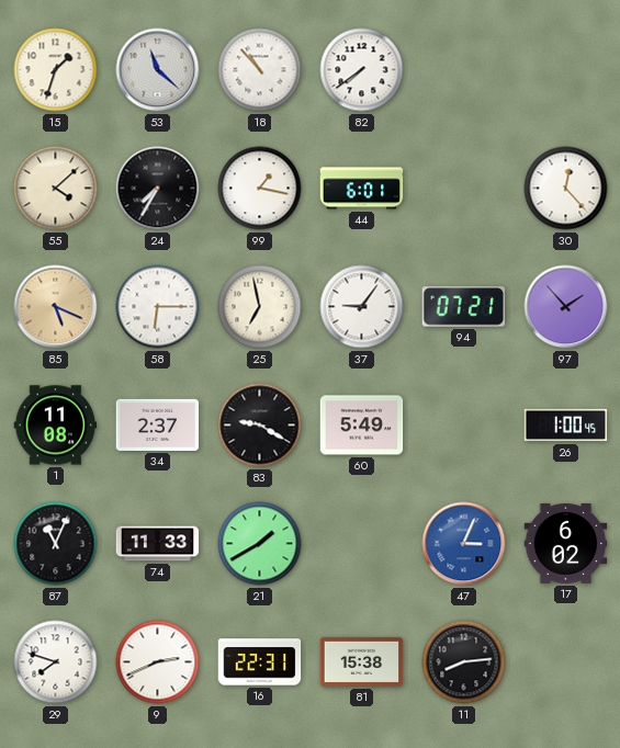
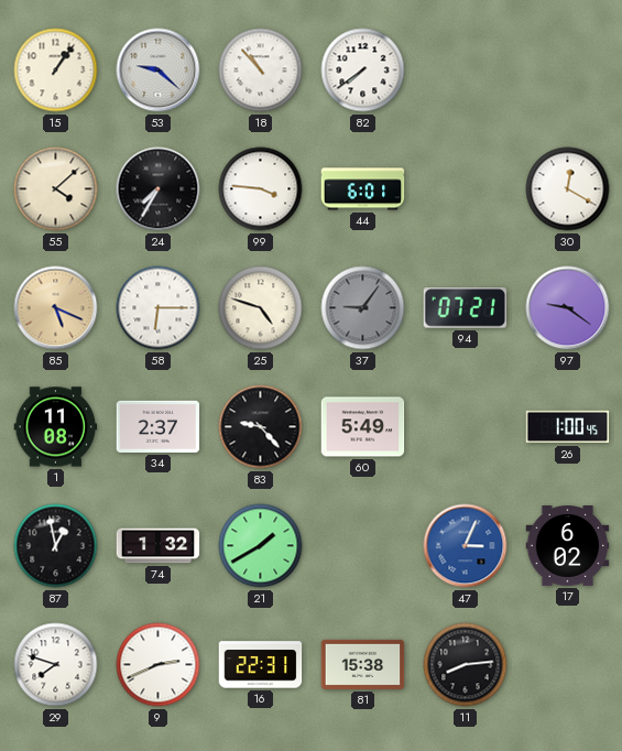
15: 1:33 -> 1:06 (56, 70)
53: 11:22 -> 9:22 (159, 70)
99: 1:17 -> 3:46 (261, 189)
30: 12:23 -> 12:20 (568, 189)
25: 6:58 -> 4:48 (261, 308)
37 dial: white -> grey (363, 308)
97: 1:53 -> 9:21 (568, 308)
83: 9:20 -> 9:23 (261, 427)
87: 11:04 -> 12:58 (56, 546)
74: 11:33 -> 1:32 (159, 546)
